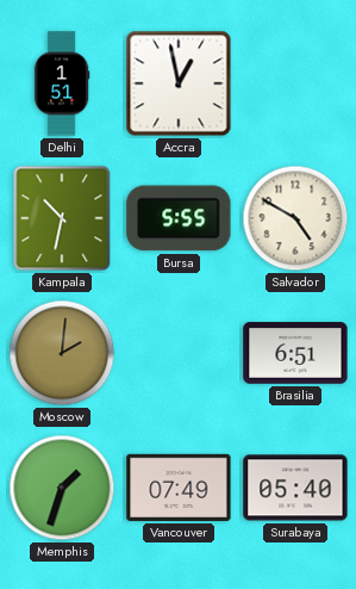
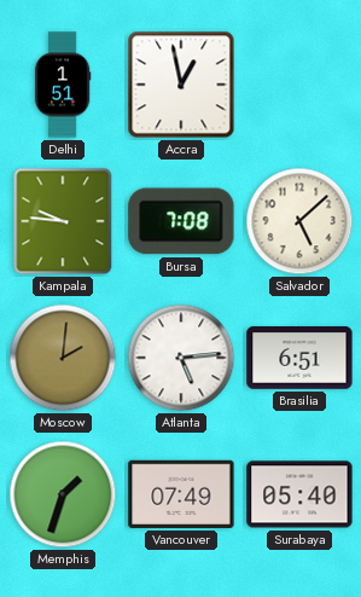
Kampala: 10:32 -> 9:46 (63, 221)
Bursa: 5:55 -> 7:08 (181, 221)
Salvador: 4:50 -> 5:08 (299, 221)
Atlanta: none -> 5:14 (181, 358)
